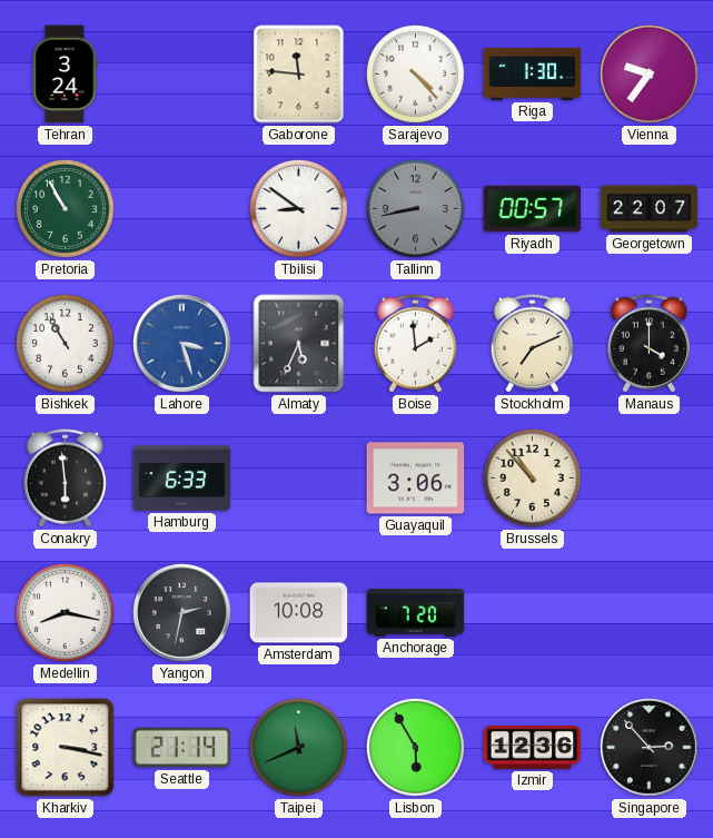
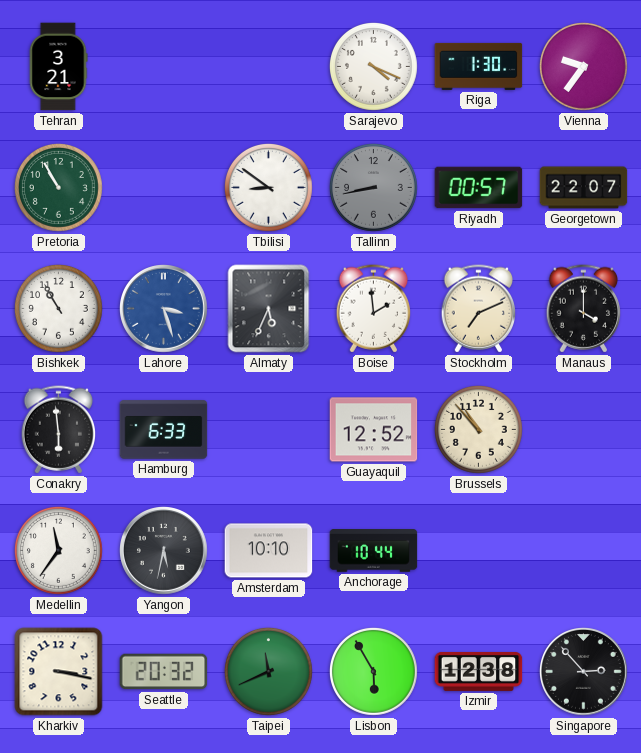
Tehran: 3:24 -> 3:21 (58, 67)
Gaborone: 11:46 -> none (299, 75)
Sarajevo: 4:23 -> 4:19 (373, 66)
Guayaquil: 3:06 -> 12:52 (374, 430)
Medellin: 8:17 -> 11:36 (58, 550)
Yangon: 2:32 -> 5:32 (164, 551)
Amsterdam: 10:08 -> 10:10 (269, 551)
Anchorage: 7:20 -> 10:44 (374, 551)
Seattle: 21:14 -> 20:32 (164, 672)
Izmir: 12:36 -> 12:38 (479, 671)
